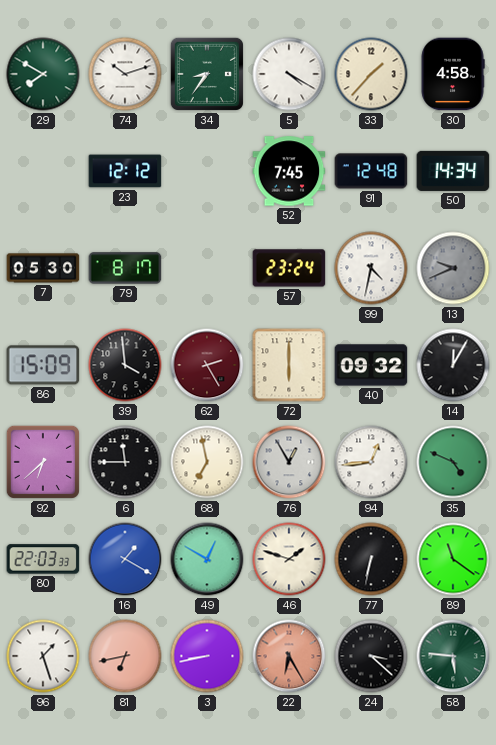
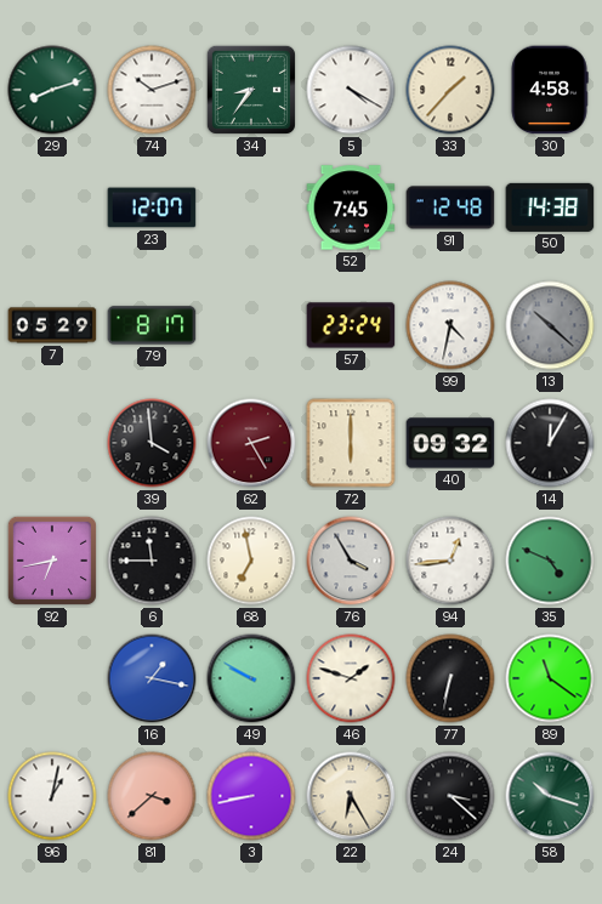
29: 7:50 -> 8:12 (52, 90)
23: 12:12 -> 12:07 (152, 207)
50: 14:34 -> 14:38 (550, 207)
7: 05:30 -> 05:29 (52, 325)
13: 9:41 -> 10:22 (550, 325)
86: 15:09 -> none (43, 365)
92: 6:38 -> 6:43 (52, 561)
76: 12:55 -> 3:55 (351, 561)
80: 22:03 -> none (43, 559)
16: 1:20 -> 1:17 (152, 678)
49: 12:50 -> 9:50 (251, 678)
96: 1:27 -> 1:02 (52, 796)
81: 6:43 -> 3:38 (152, 796)
22 dial: salmon -> cream (351, 796)
58: 5:46 -> 10:18 (550, 796)
